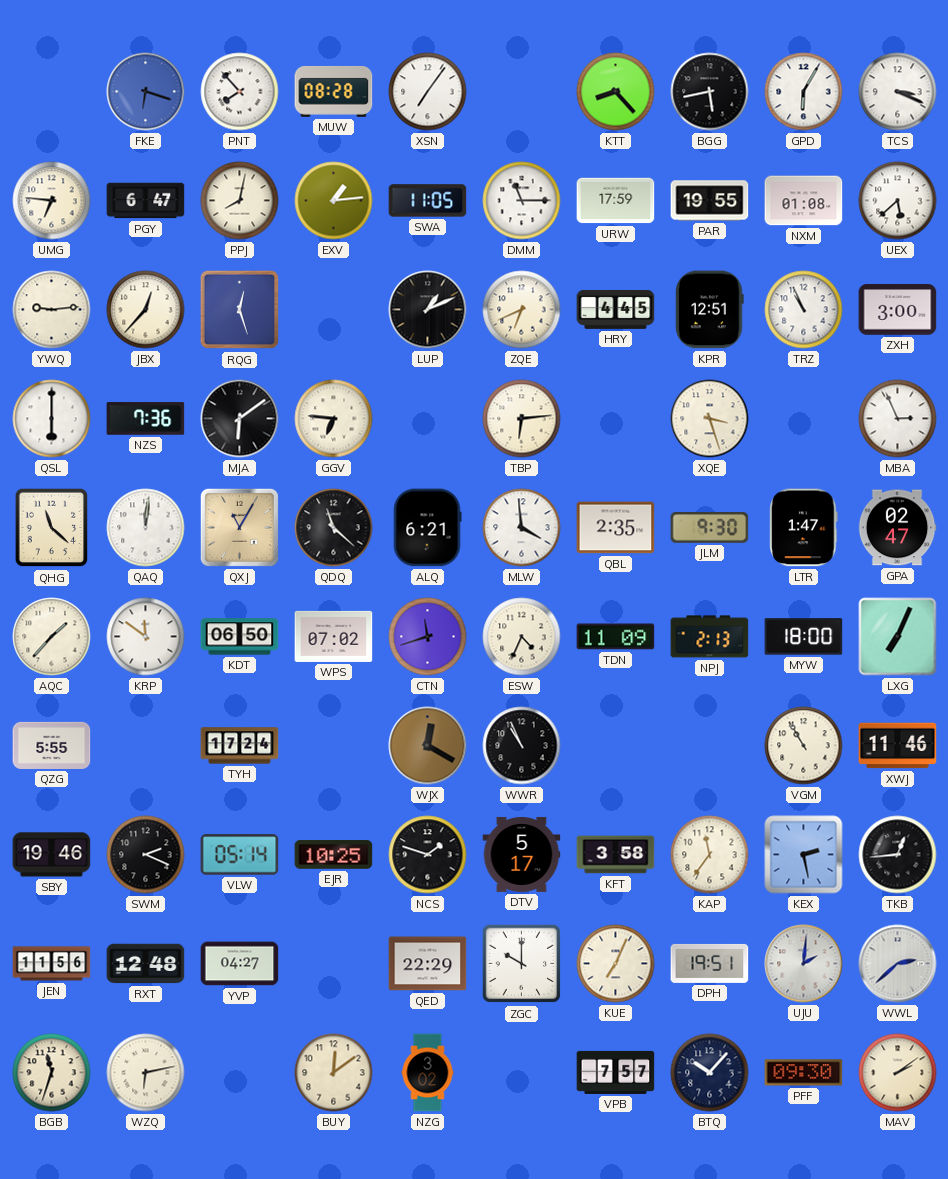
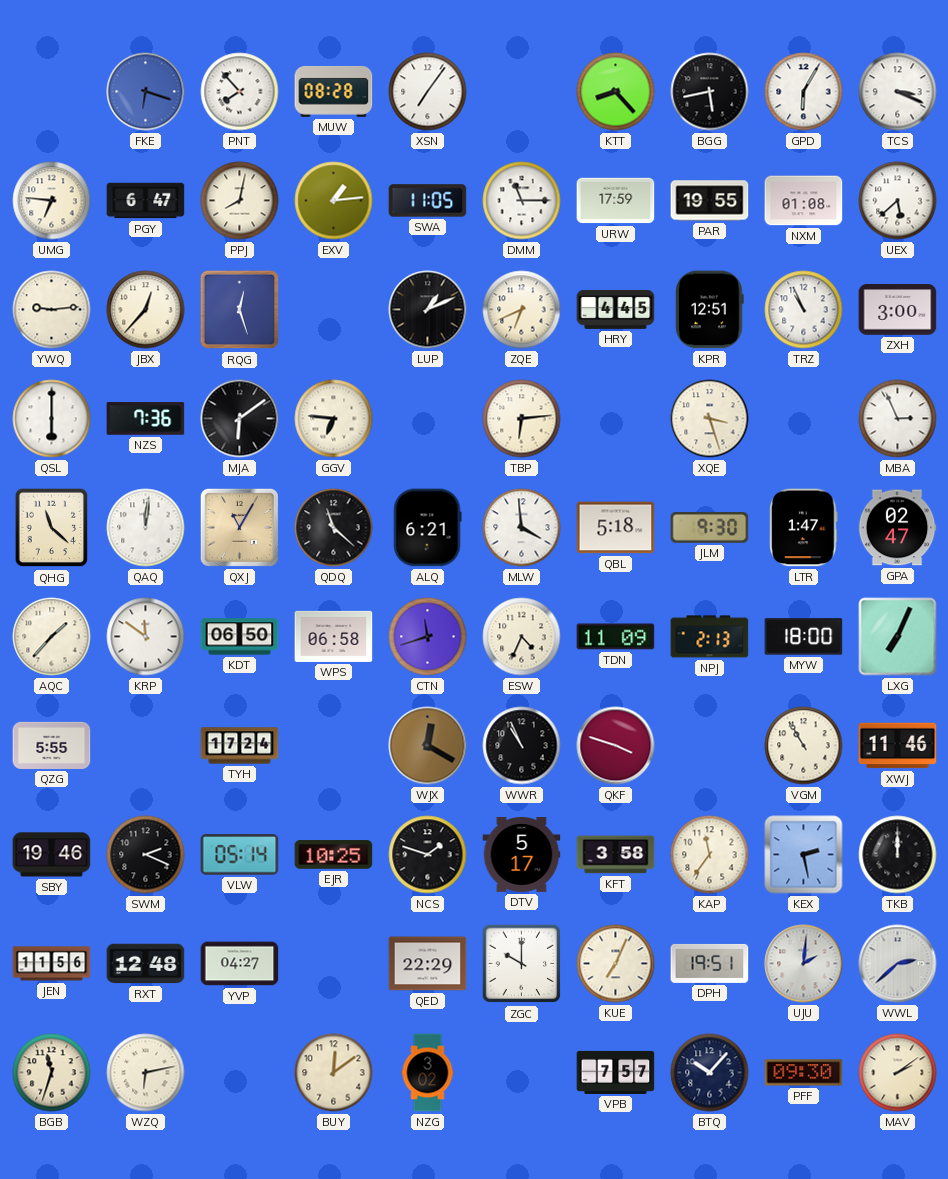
QBL: 2:35 -> 5:18 (616, 528)
WPS: 07:02 -> 06:58 (334, 636)
QKF: none -> 3:48 (616, 746)
TKB: 12:44 -> 12:00 (898, 855)
